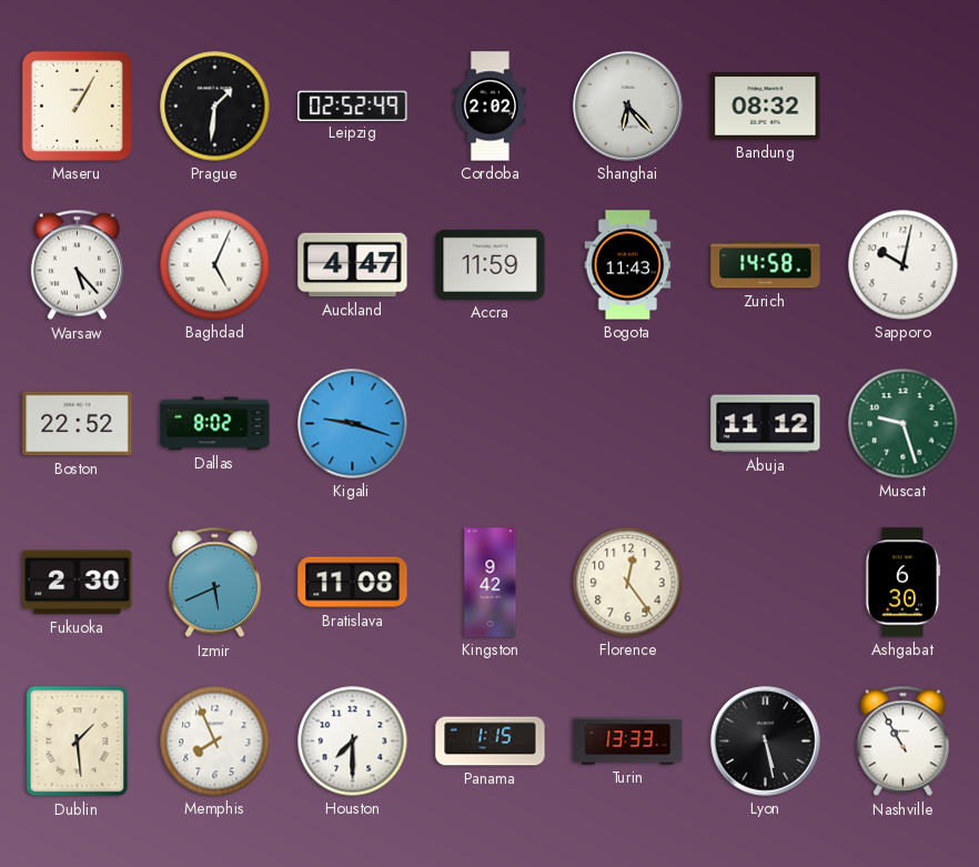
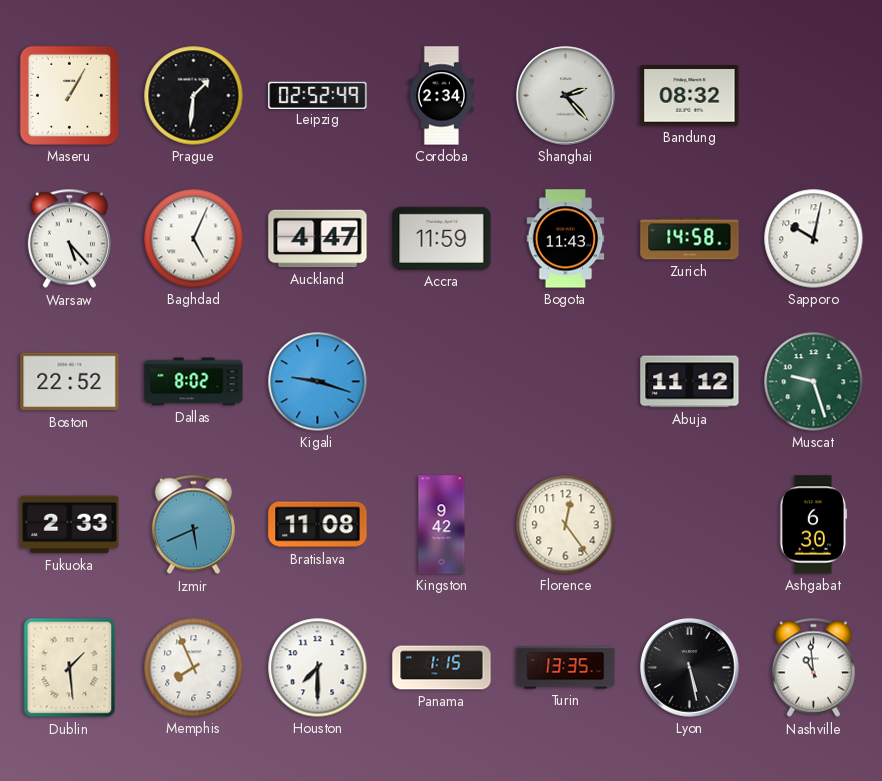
Cordoba: 2:02 -> 2:34 (441, 96)
Shanghai: 6:23 -> 2:23 (566, 96)
Fukuoka: 2:30 -> 2:33 (70, 525)
Turin: 13:33 -> 13:35 (566, 668)
Nashville: 10:55 -> 10:59 (813, 668)
